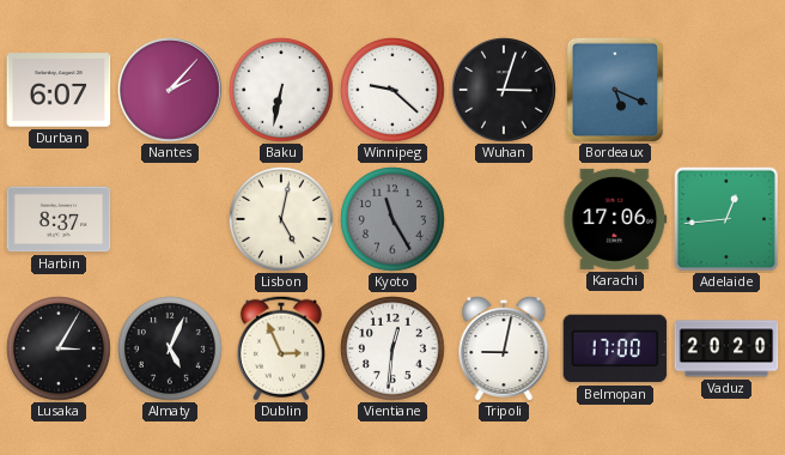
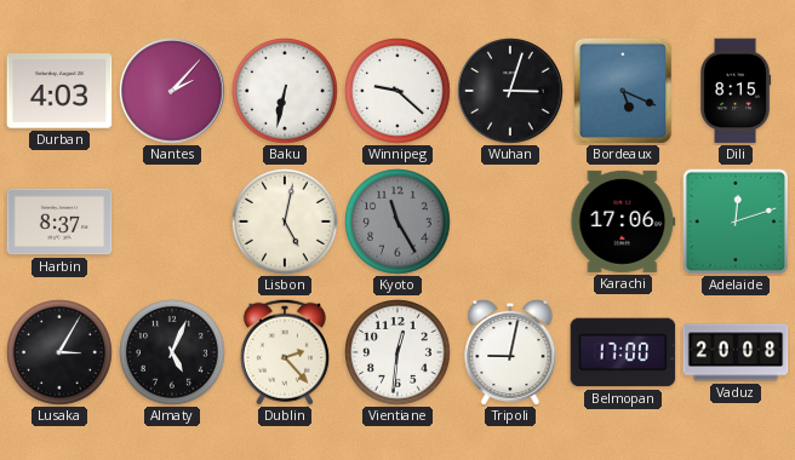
Durban: 6:07 -> 4:03 (59, 91)
Dili: none -> 8:15 (737, 91)
Adelaide: 12:44 -> 12:12 (734, 220)
Dublin: 2:56 -> 2:23 (285, 352)
Vaduz: 20:20 -> 20:08 (736, 352)
